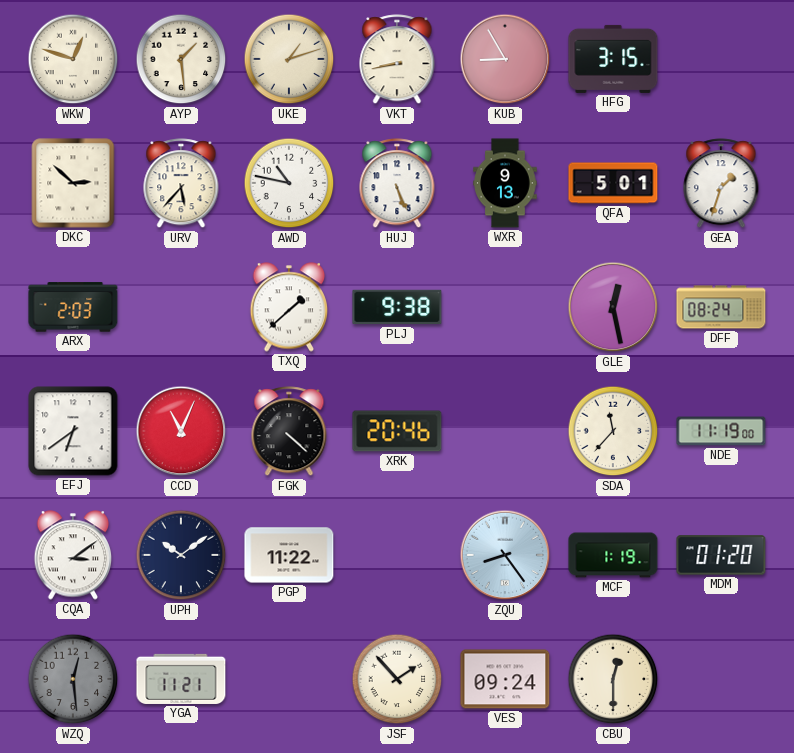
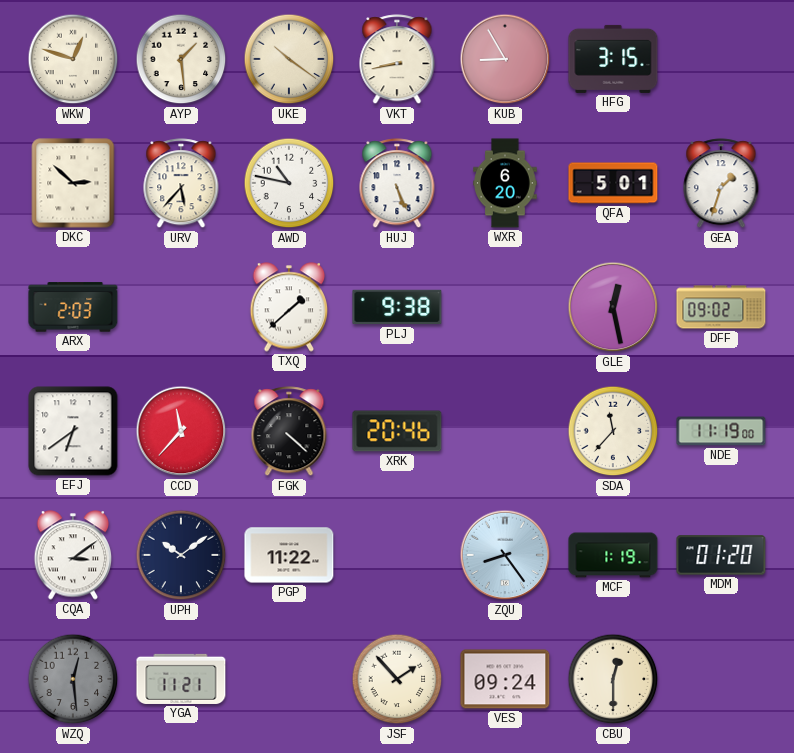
UKE: 1:12 -> 10:21 (289, 59)
WXR: 9:13 -> 6:20 (505, 183)
DFF: 08:24 -> 09:02 (721, 307)
CCD: 11:04 -> 11:37 (181, 431)
